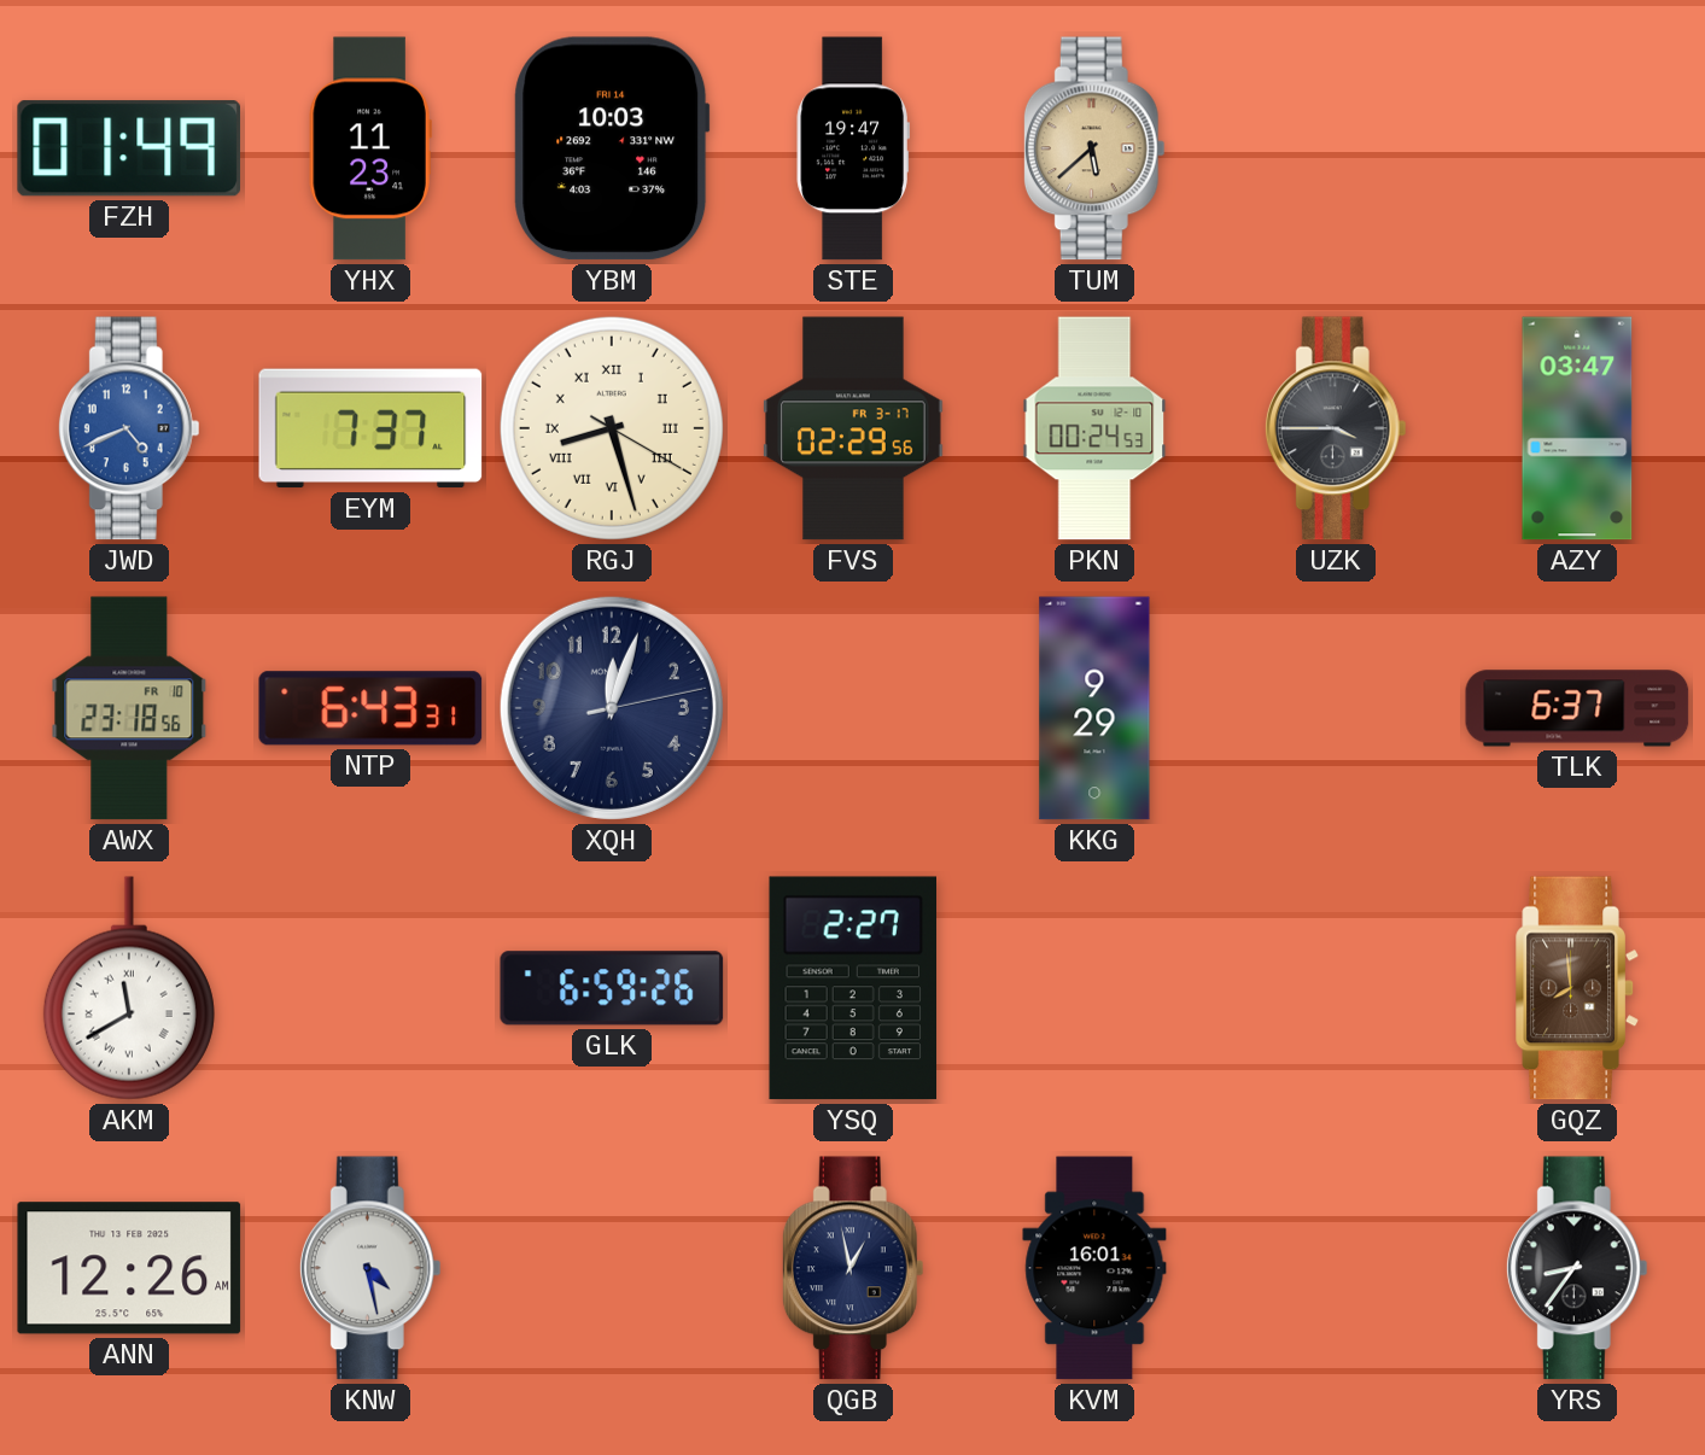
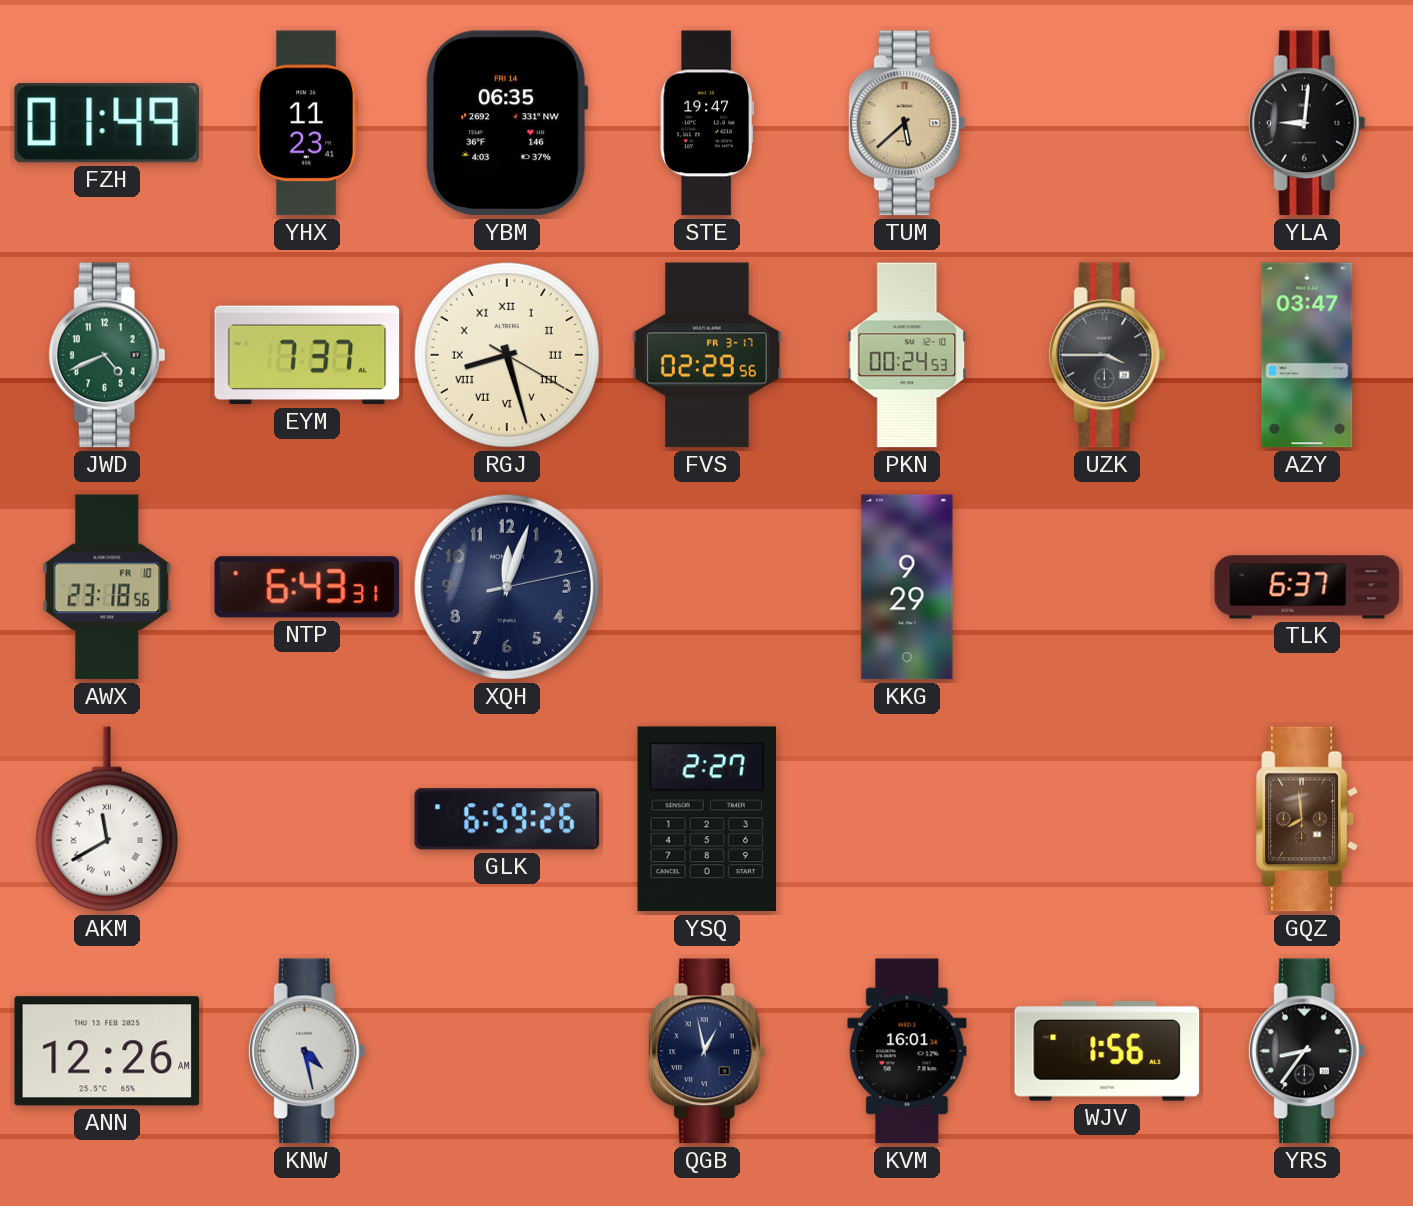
YBM: 10:03 -> 06:35 (507, 123)
YLA: none -> 9:01 (1307, 123)
JWD dial: blue -> green (107, 355)
WJV: none -> 1:56 (1107, 1051)
